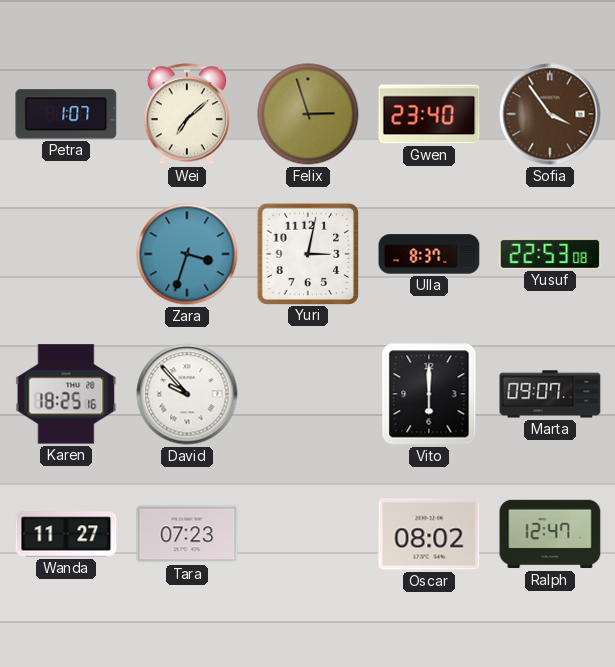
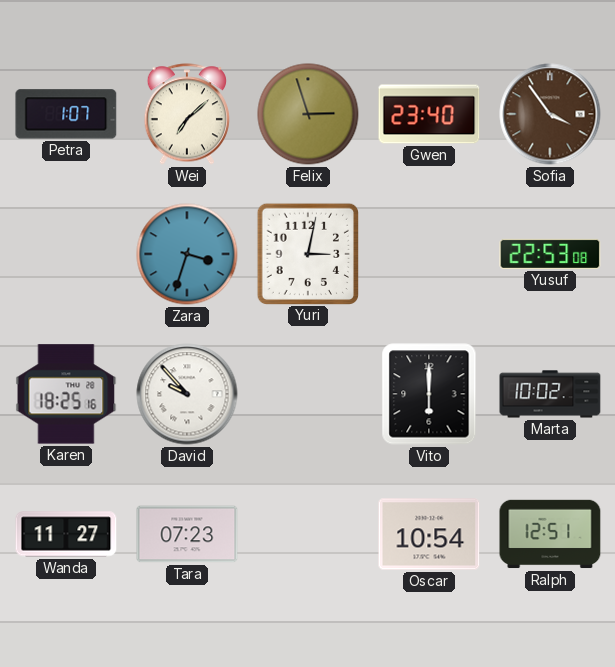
Ulla: 8:37 -> none (429, 254)
Marta: 09:07 -> 10:02 (550, 394)
Oscar: 08:02 -> 10:54 (429, 534)
Ralph: 12:47 -> 12:51 (550, 534)
